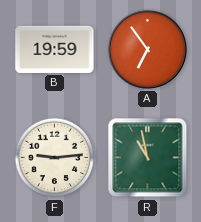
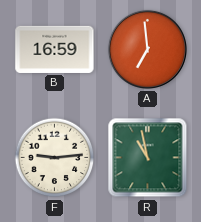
B: 19:59 -> 16:59 (55, 49)
A: 6:54 -> 6:59 (147, 49)
